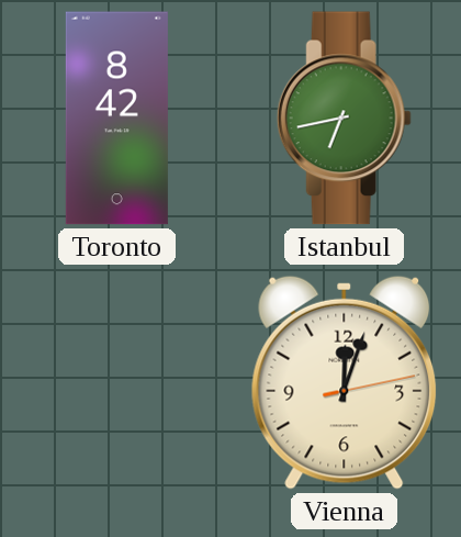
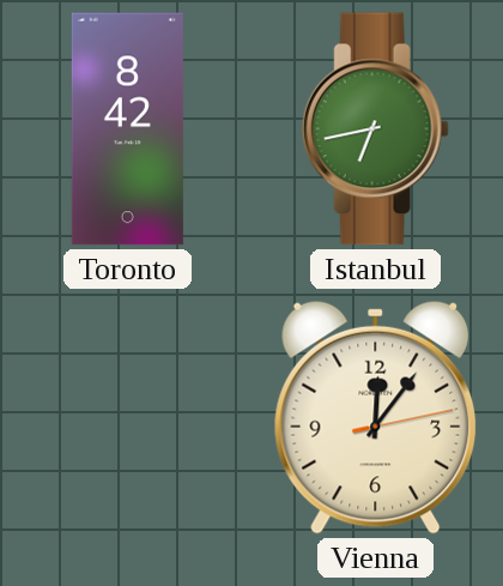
Vienna: 12:03 -> 12:06 (376, 417)
